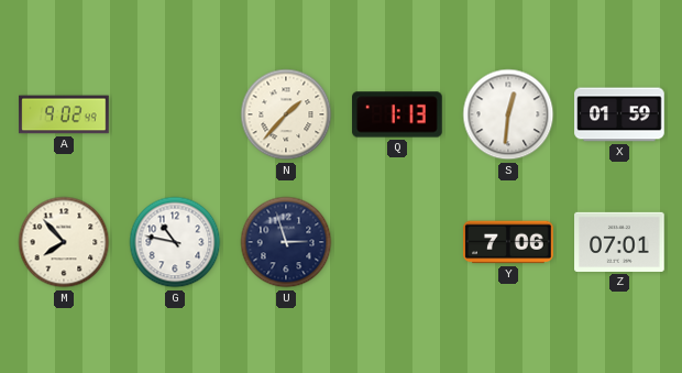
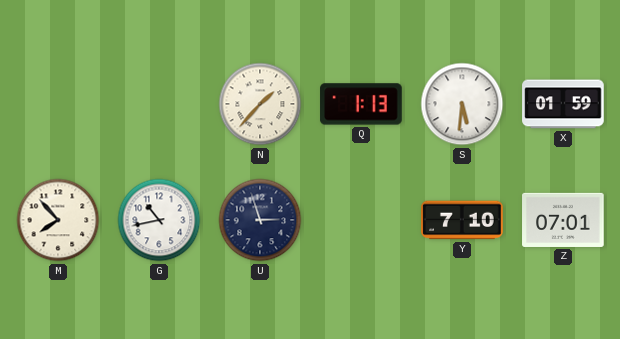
A: 9:02 -> none (64, 114)
S: 12:31 -> 5:31 (462, 104)
G: 10:47 -> 10:43 (159, 220)
Y: 7:06 -> 7:10 (462, 220)
